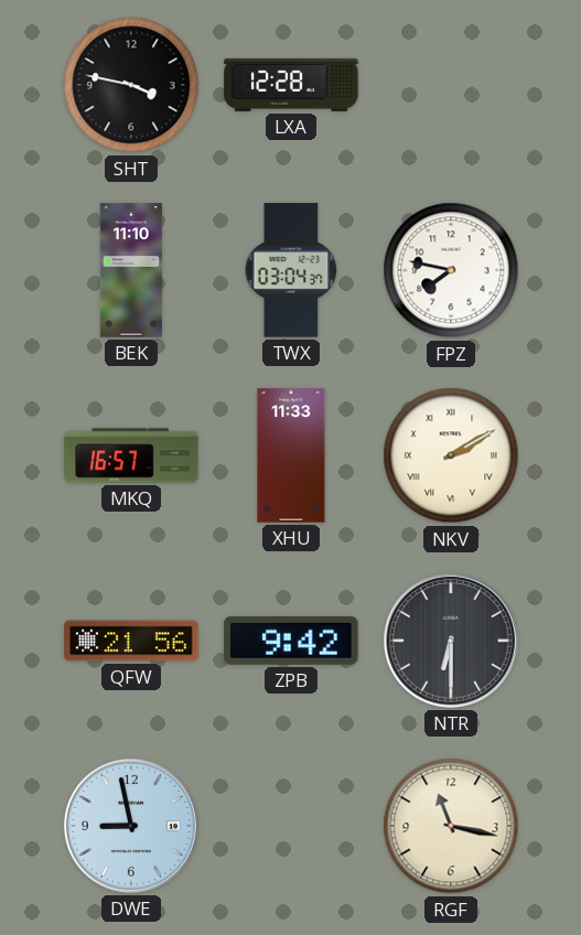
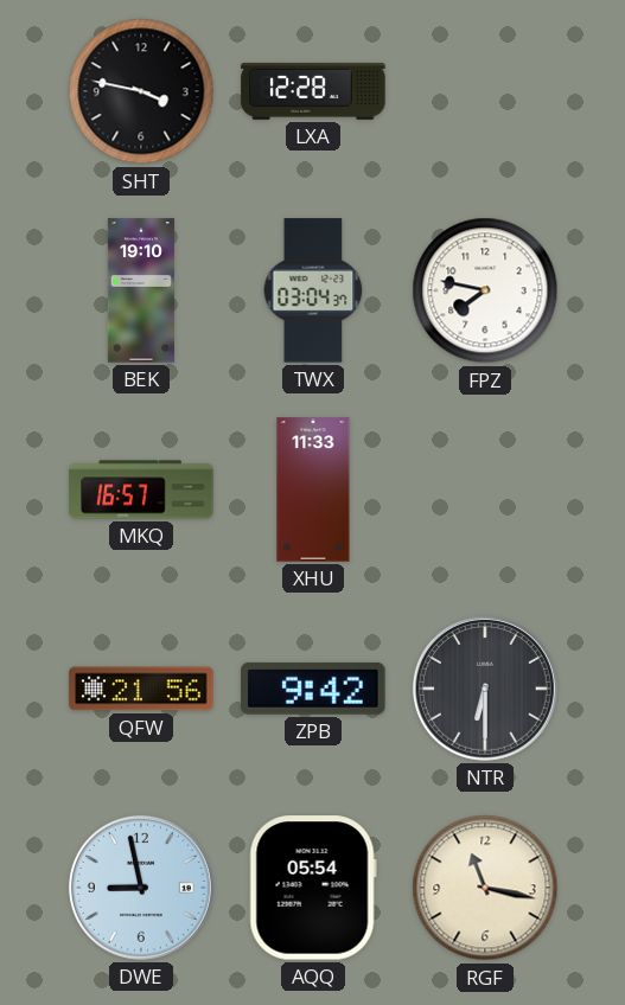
BEK: 11:10 -> 19:10 (141, 290)
NKV: 2:10 -> none (451, 455)
AQQ: none -> 05:54 (313, 888)
